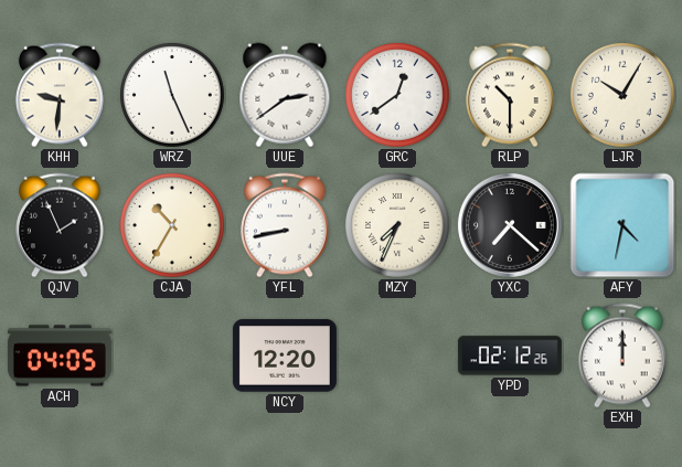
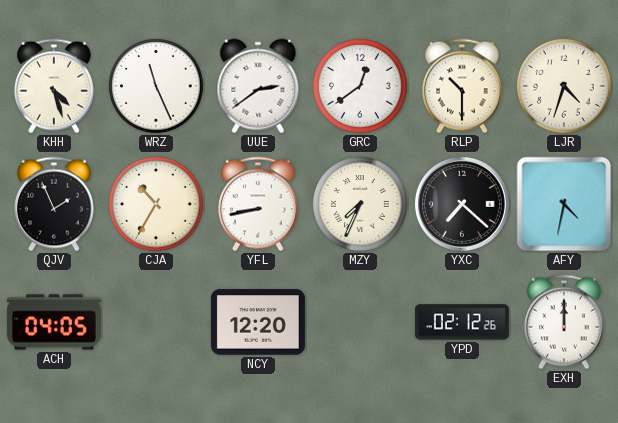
KHH: 9:31 -> 4:27 (55, 86)
LJR: 10:05 -> 4:33 (565, 87)
